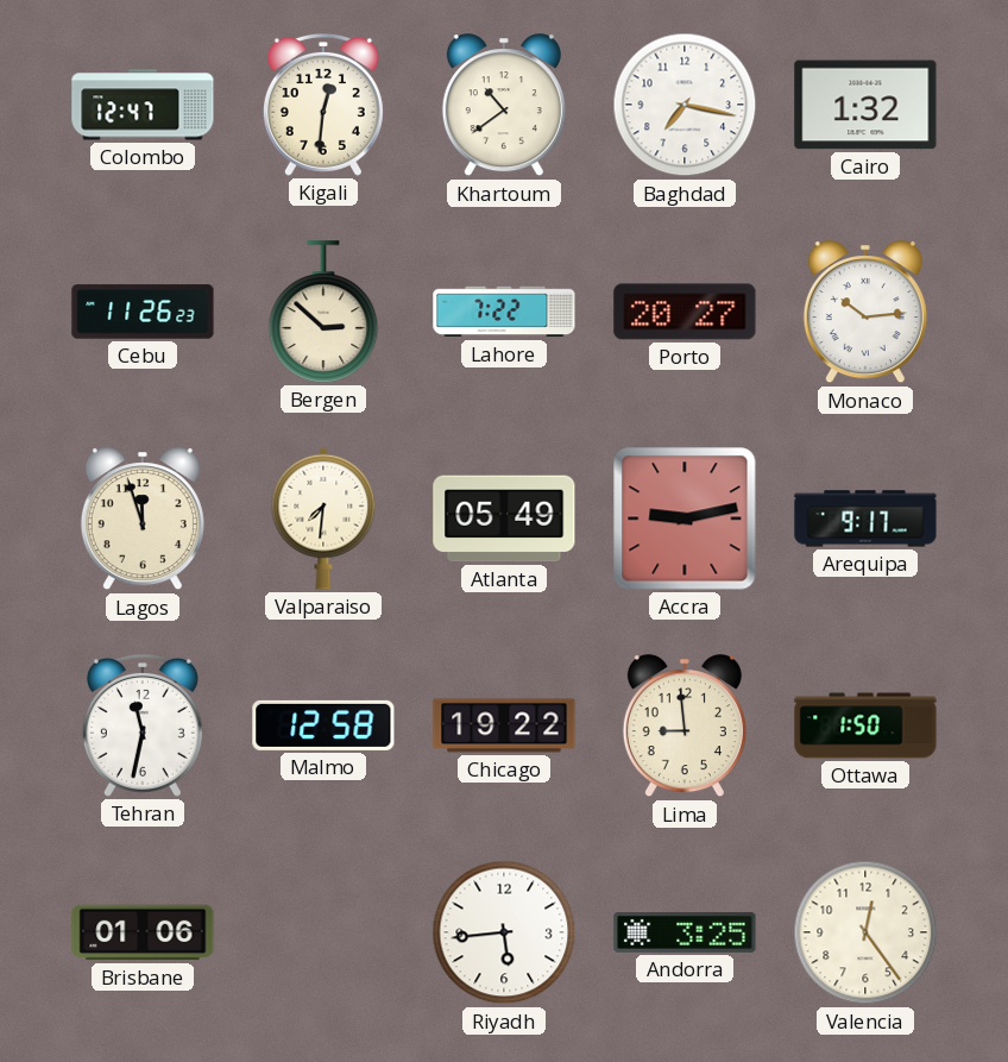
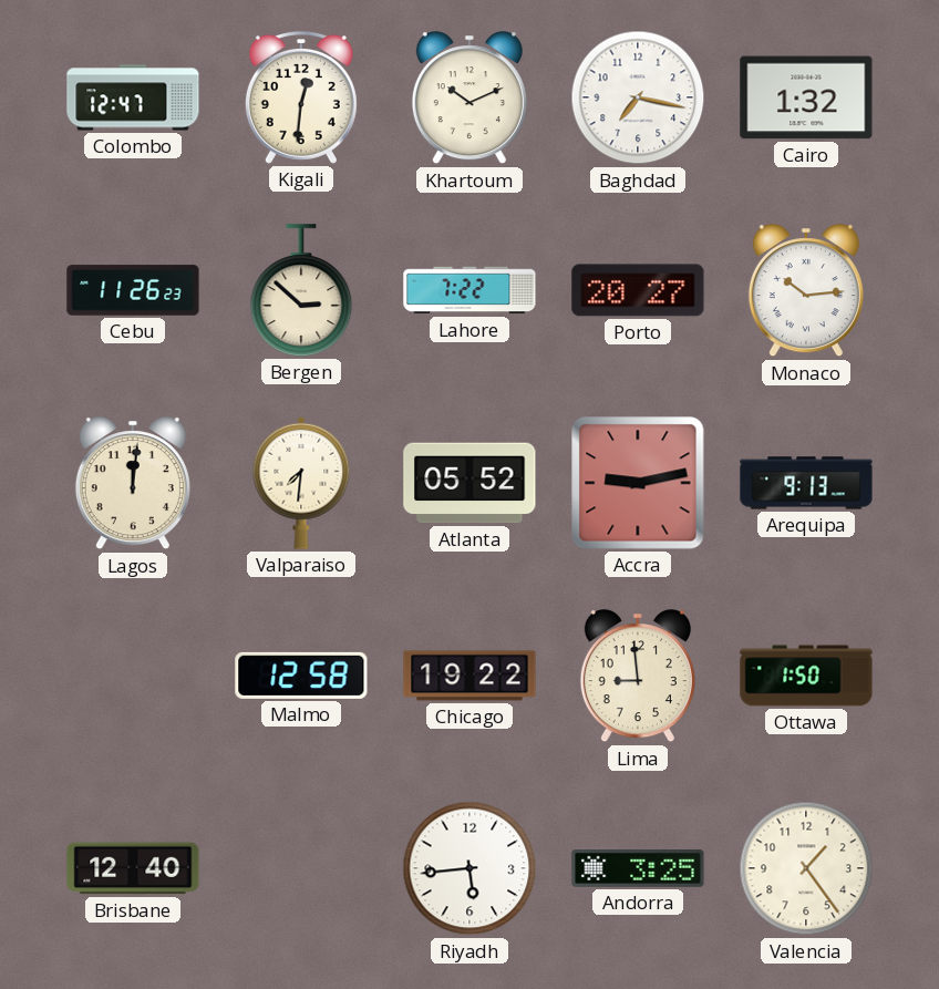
Khartoum: 10:39 -> 10:11 (469, 99)
Lagos: 11:57 -> 12:01 (133, 484)
Atlanta: 05:49 -> 05:52 (469, 483)
Arequipa: 9:17 -> 9:13 (806, 483)
Tehran: 11:32 -> none (143, 725)
Brisbane: 01:06 -> 12:40 (133, 868)
Valencia: 12:24 -> 1:24 (806, 868)
